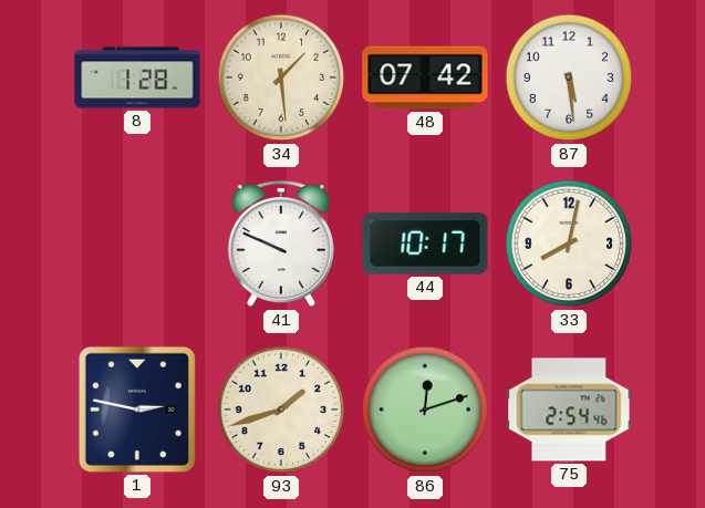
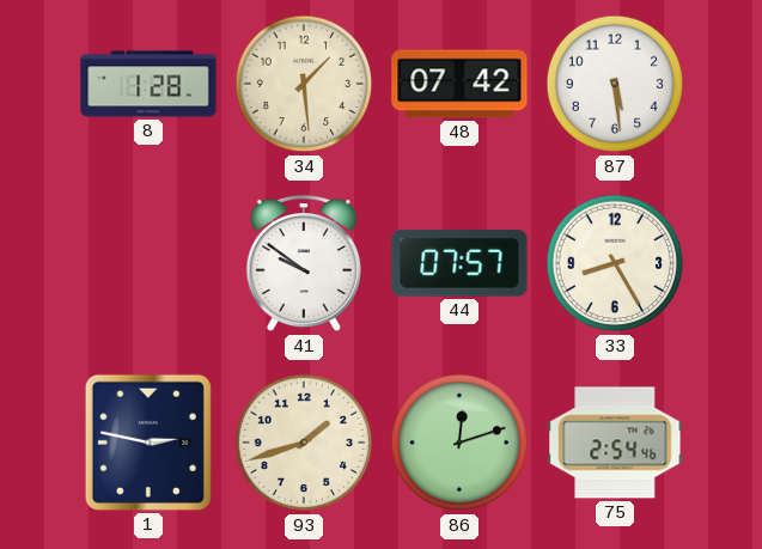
41: 9:49 -> 9:51 (304, 263)
44: 10:17 -> 07:57 (459, 263)
33: 8:02 -> 8:25 (615, 263)
